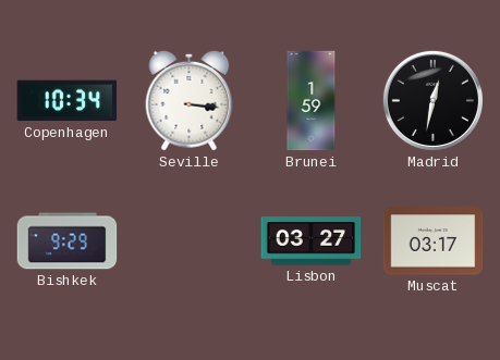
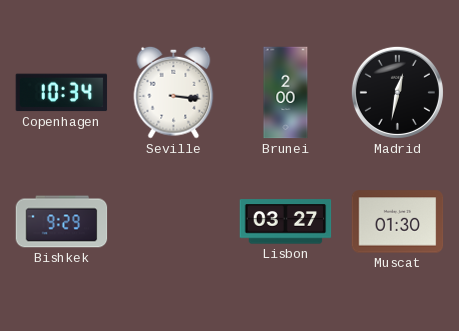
Brunei: 1:59 -> 2:00 (286, 93)
Muscat: 03:17 -> 01:30 (398, 222)
